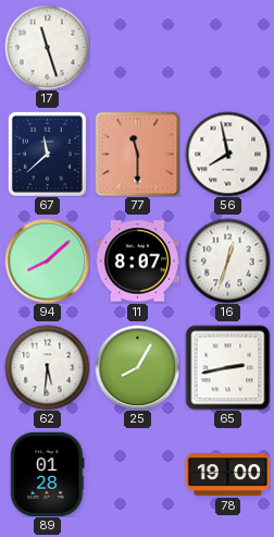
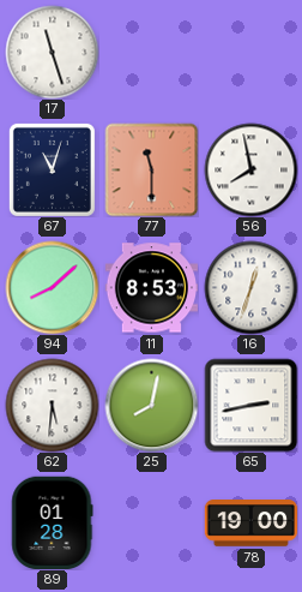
67: 11:38 -> 11:03 (52, 169)
11: 8:07 -> 8:53 (151, 288)
25: 8:05 -> 8:02 (151, 405)
